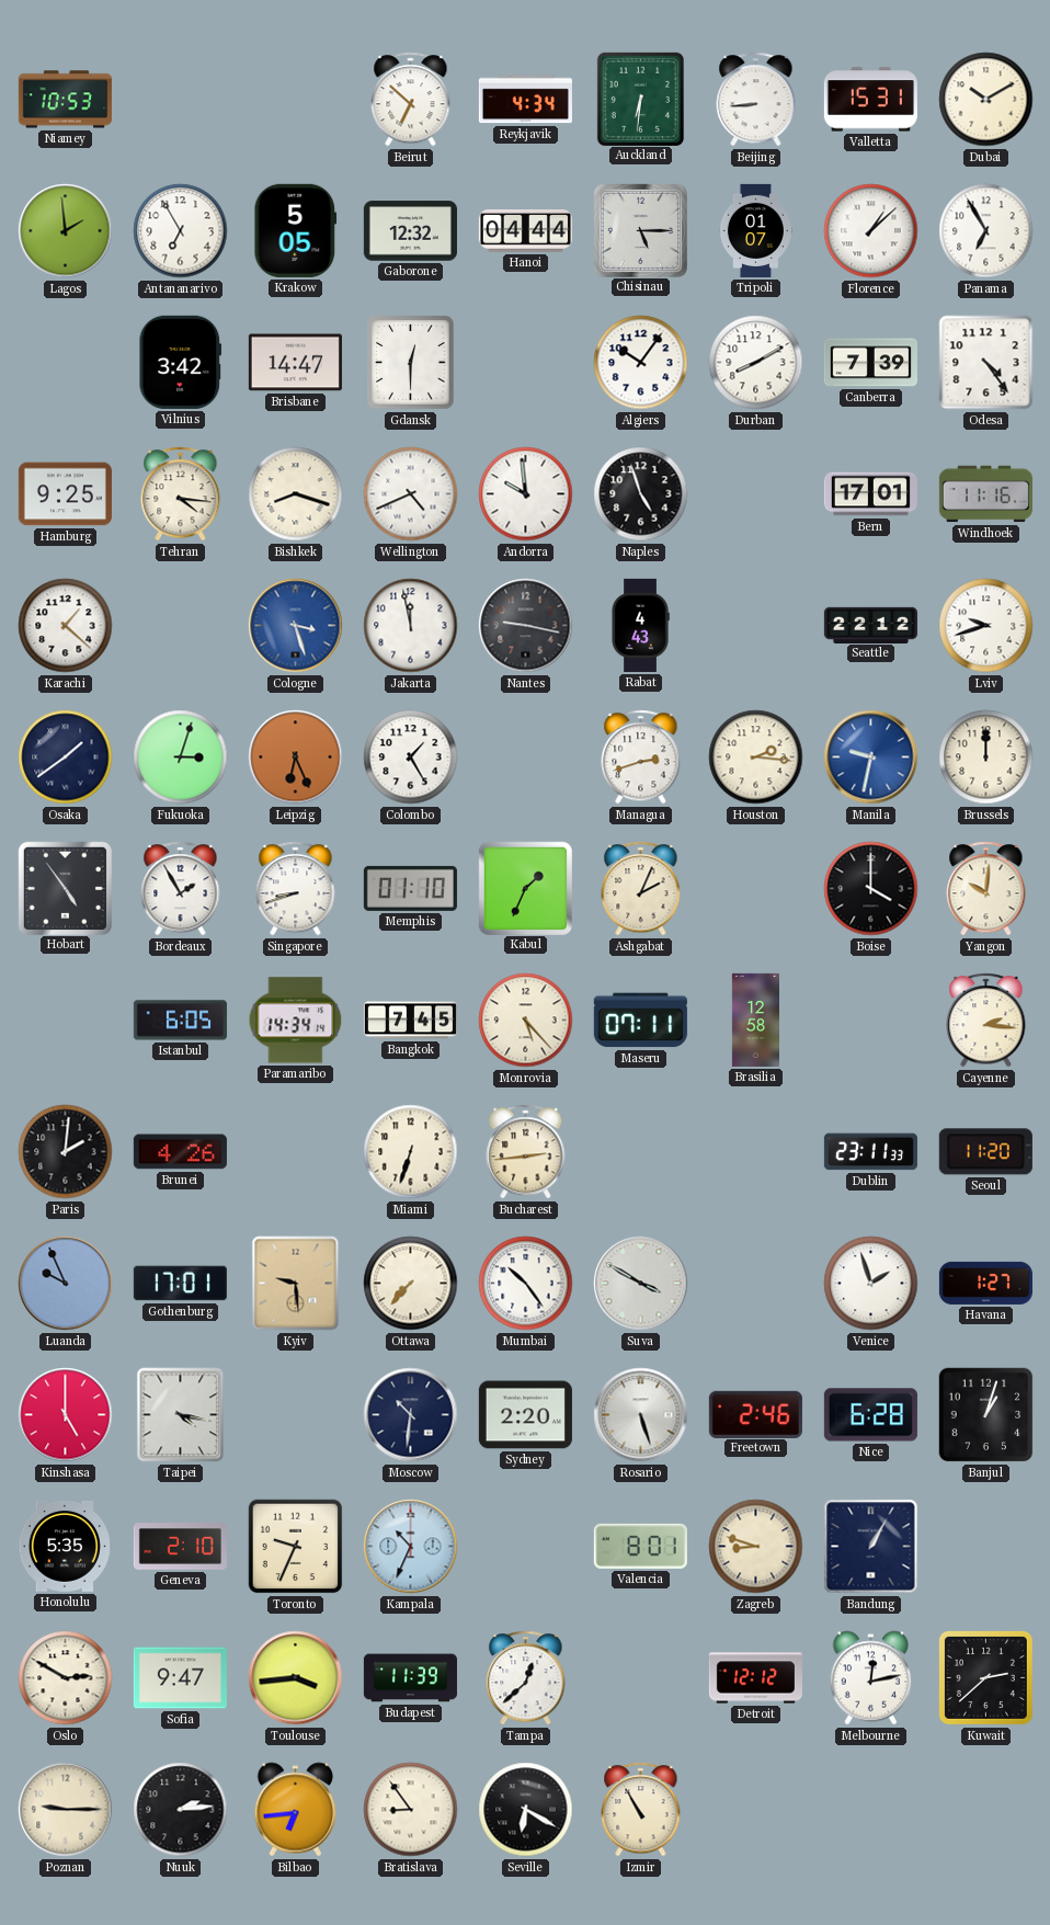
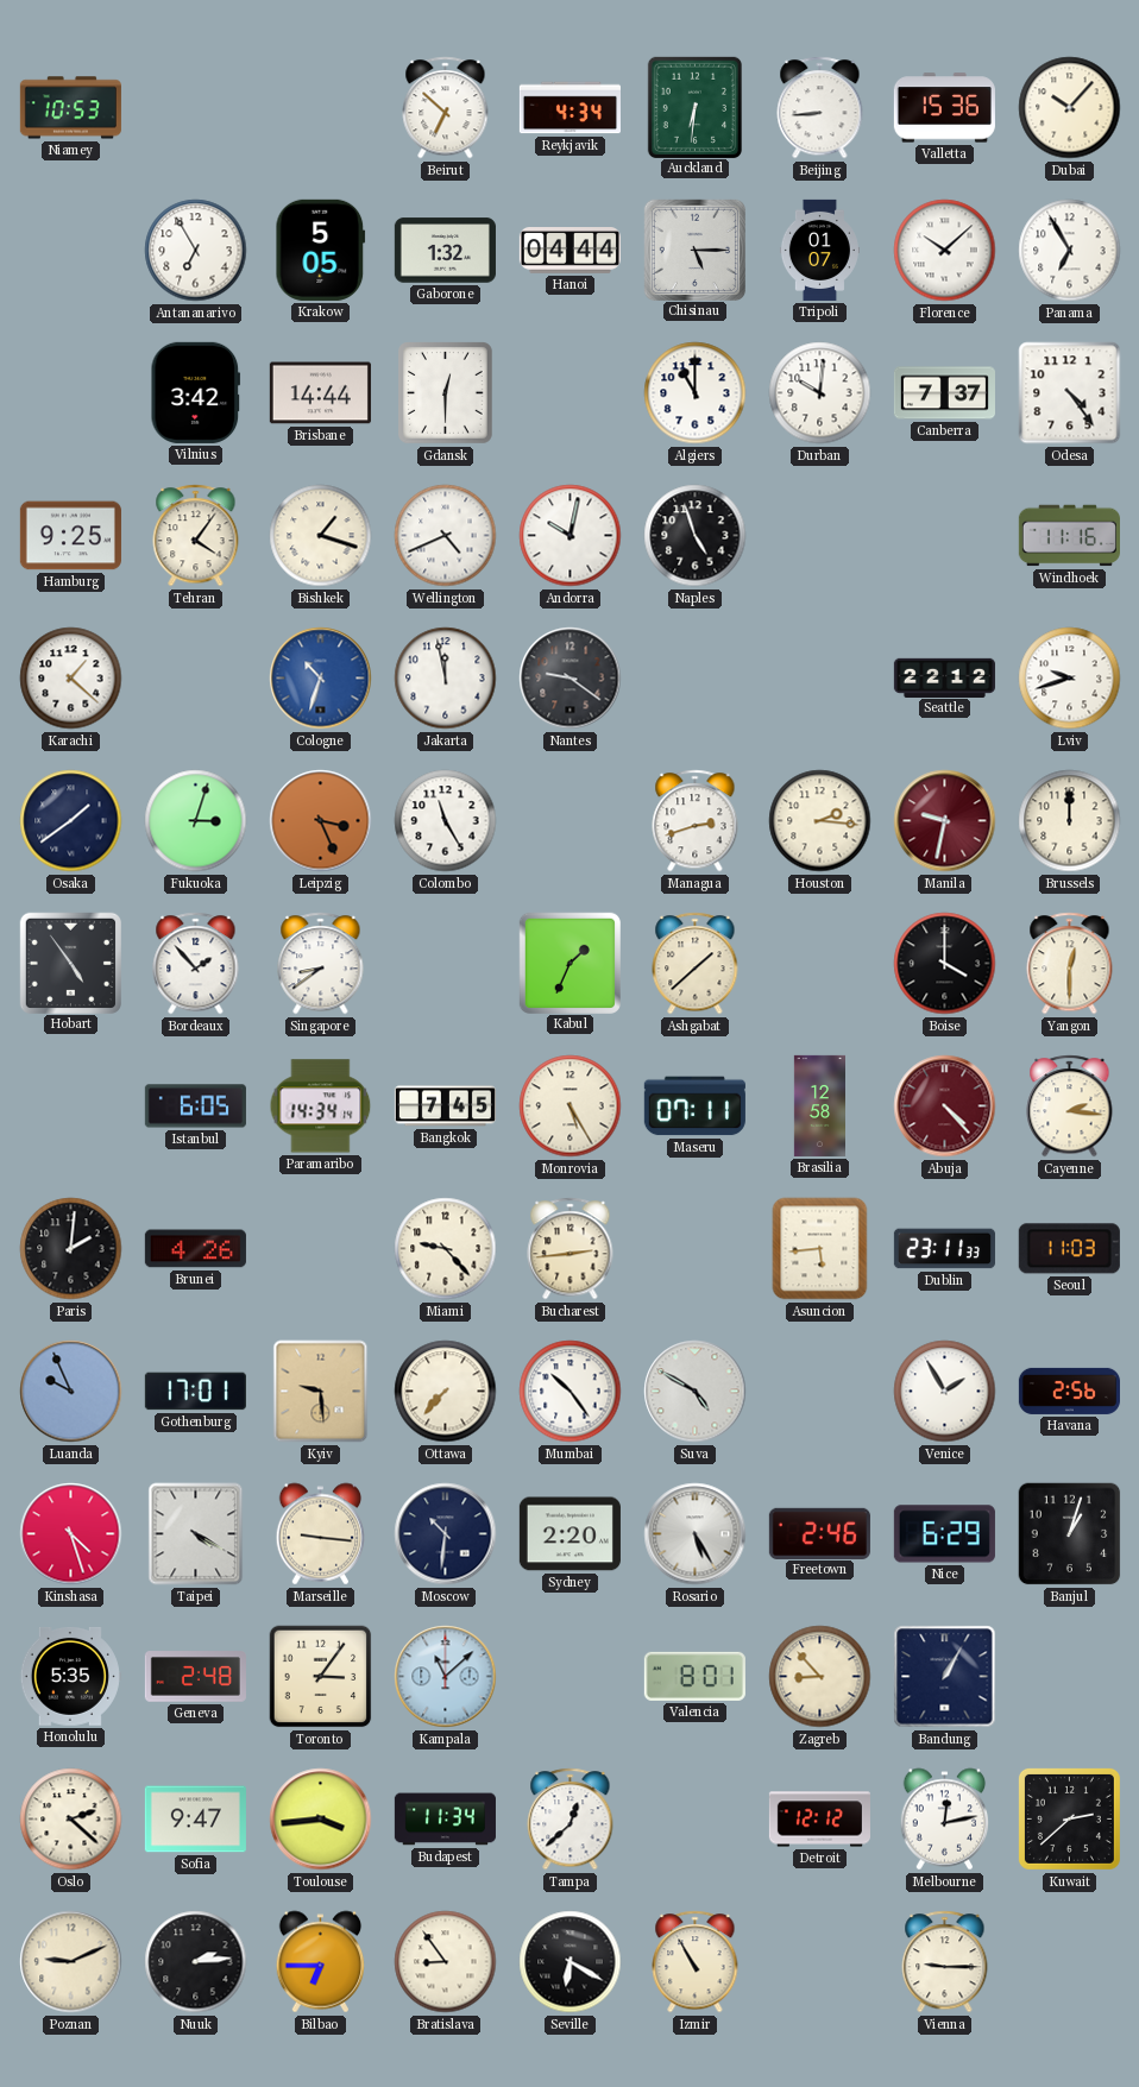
Valletta: 15:31 -> 15:36 (944, 108)
Dubai: 10:10 -> 10:07 (1070, 108)
Lagos: 1:59 -> none (66, 231)
Gaborone: 12:32 -> 1:32 (445, 251)
Florence: 1:08 -> 10:08 (945, 251)
Brisbane: 14:47 -> 14:44 (320, 393)
Algiers: 10:06 -> 11:00 (696, 393)
Durban: 8:10 -> 10:01 (820, 393)
Canberra: 7:39 -> 7:37 (944, 393)
Tehran: 4:16 -> 4:06 (196, 536)
Bishkek: 8:18 -> 1:18 (321, 536)
Andorra: 9:59 -> 10:02 (571, 536)
Bern: 17:01 -> none (870, 494)
Cologne: 3:27 -> 10:33 (321, 679)
Nantes: 9:17 -> 9:21 (571, 679)
Rabat: 4:43 -> none (640, 625)
Leipzig: 6:26 -> 3:26 (321, 821)
Colombo: 1:25 -> 11:25 (446, 821)
Manila dial: blue -> burgundy (945, 821)
Bordeaux: 1:55 -> 1:53 (196, 964)
Singapore: 8:42 -> 8:39 (321, 964)
Memphis: 01:10 -> none (410, 888)
Ashgabat: 2:04 -> 1:38 (696, 964)
Yangon: 10:01 -> 12:30 (1070, 964)
Monrovia: 5:23 -> 5:25 (571, 1106)
Abuja: none -> 4:23 (945, 1106)
Miami: 6:33 -> 9:23 (446, 1249)
Asuncion: none -> 5:44 (820, 1249)
Seoul: 11:20 -> 11:03 (1069, 1249)
Suva: 3:50 -> 4:50 (696, 1392)
Venice: 1:57 -> 1:55 (945, 1392)
Havana: 1:27 -> 2:56 (1069, 1391)
Kinshasa: 5:00 -> 4:27 (71, 1534)
Taipei: 4:17 -> 4:20 (196, 1534)
Marseille: none -> 9:16 (321, 1534)
Rosario: 5:27 -> 5:25 (696, 1534)
Nice: 6:28 -> 6:29 (944, 1534)
Geneva: 2:10 -> 2:48 (195, 1677)
Toronto: 9:34 -> 3:06 (321, 1677)
Kampala: 10:34 -> 11:08 (446, 1677)
Zagreb: 8:48 -> 8:53 (820, 1677)
Oslo: 2:50 -> 2:22 (71, 1820)
Budapest: 11:39 -> 11:34 (445, 1820)
Poznan: 9:15 -> 9:11 (71, 1962)
Bilbao: 6:44 -> 6:45 (321, 1962)
Vienna: none -> 9:15 (945, 1962)
